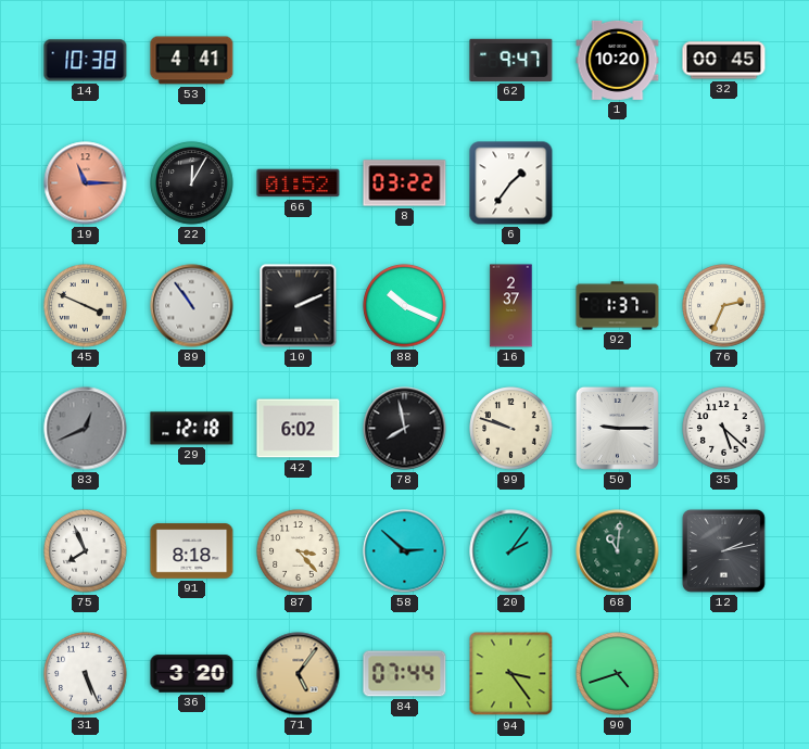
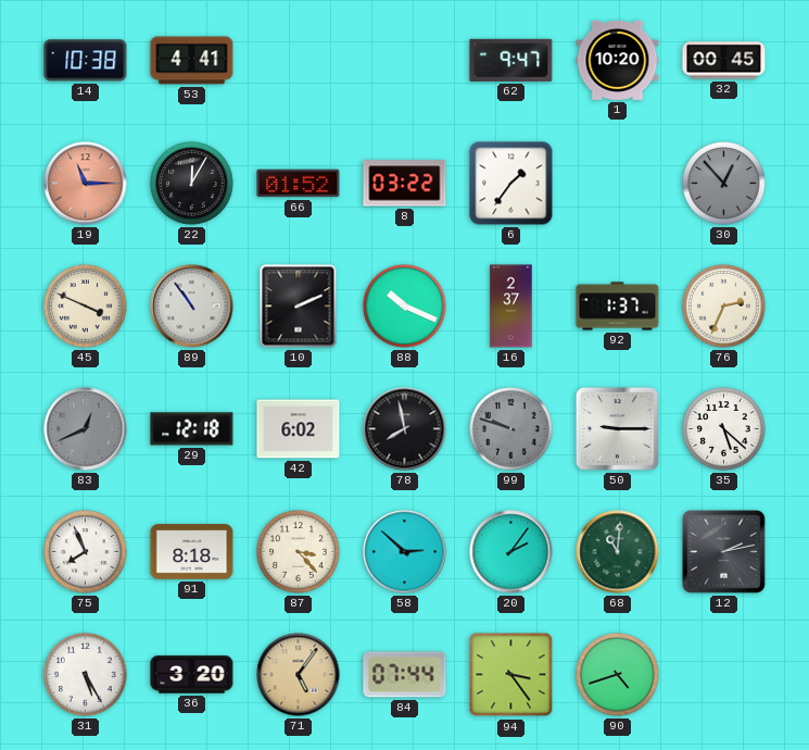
30: none -> 12:53 (724, 184)
99 dial: cream -> grey (511, 429)
31: 5:26 -> 5:25 (86, 675)
